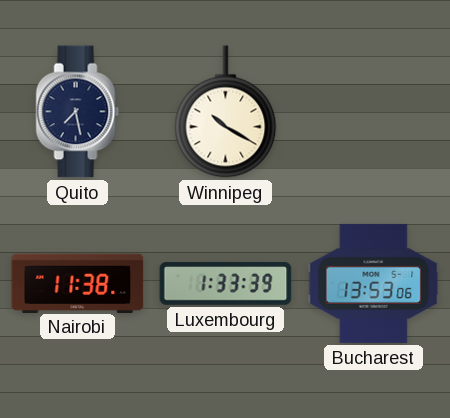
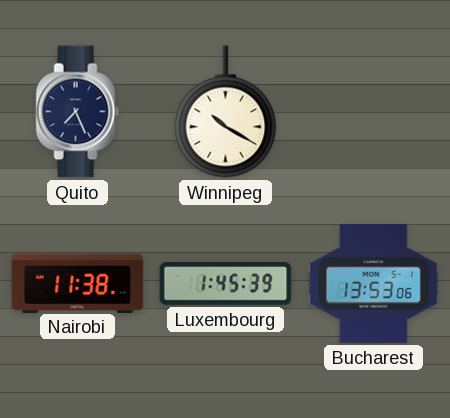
Quito: 7:28 -> 7:26 (78, 112)
Luxembourg: 1:33 -> 1:45 (226, 284)
